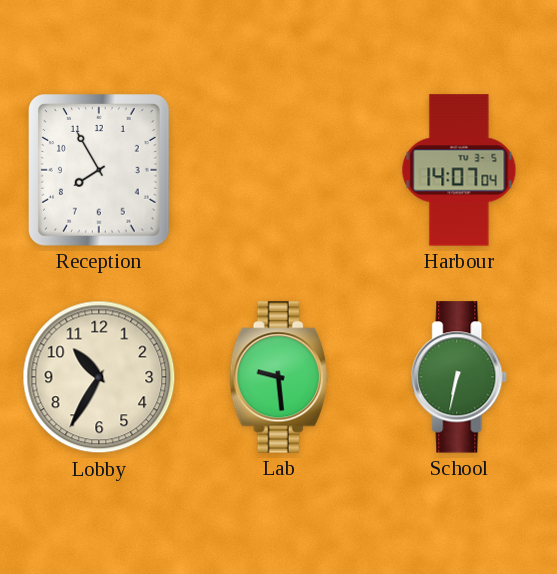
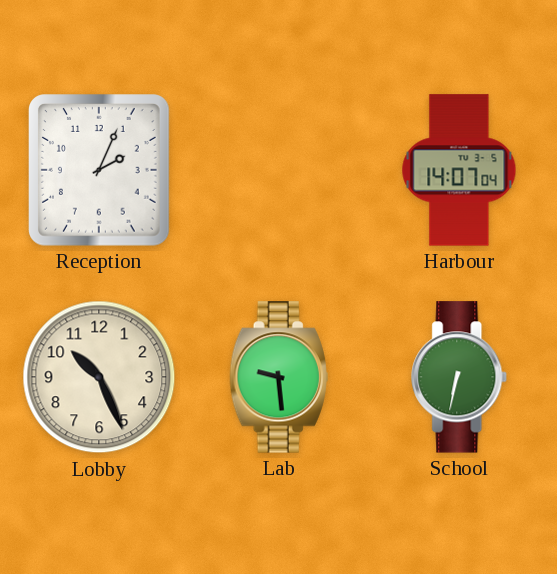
Reception: 7:55 -> 2:04 (100, 170)
Lobby: 10:35 -> 10:26 (99, 377)
